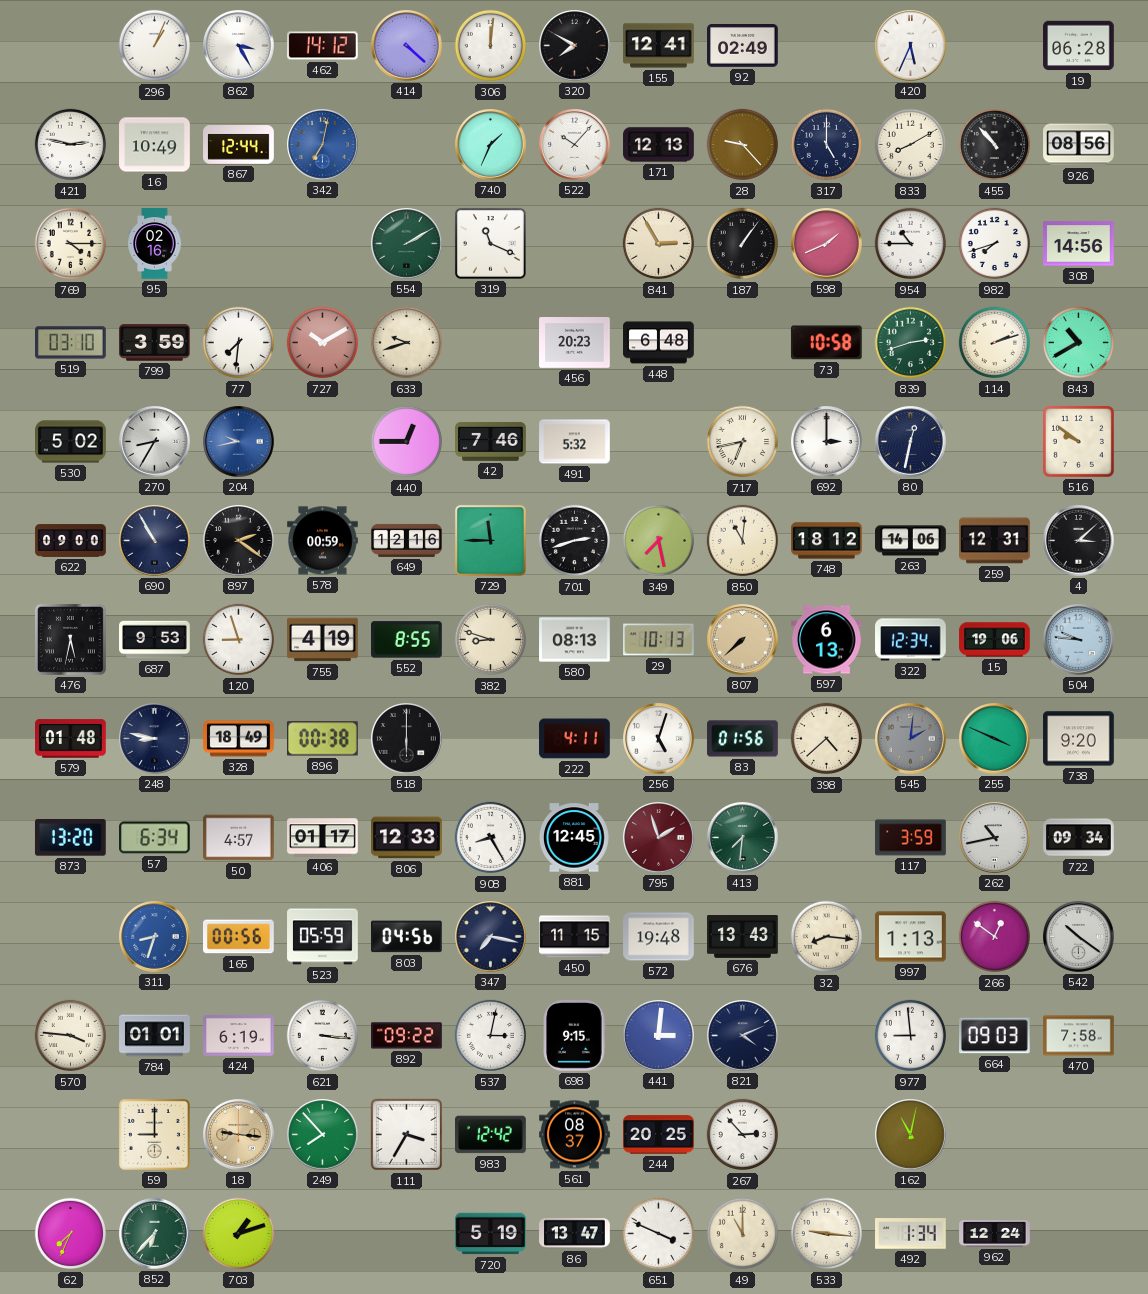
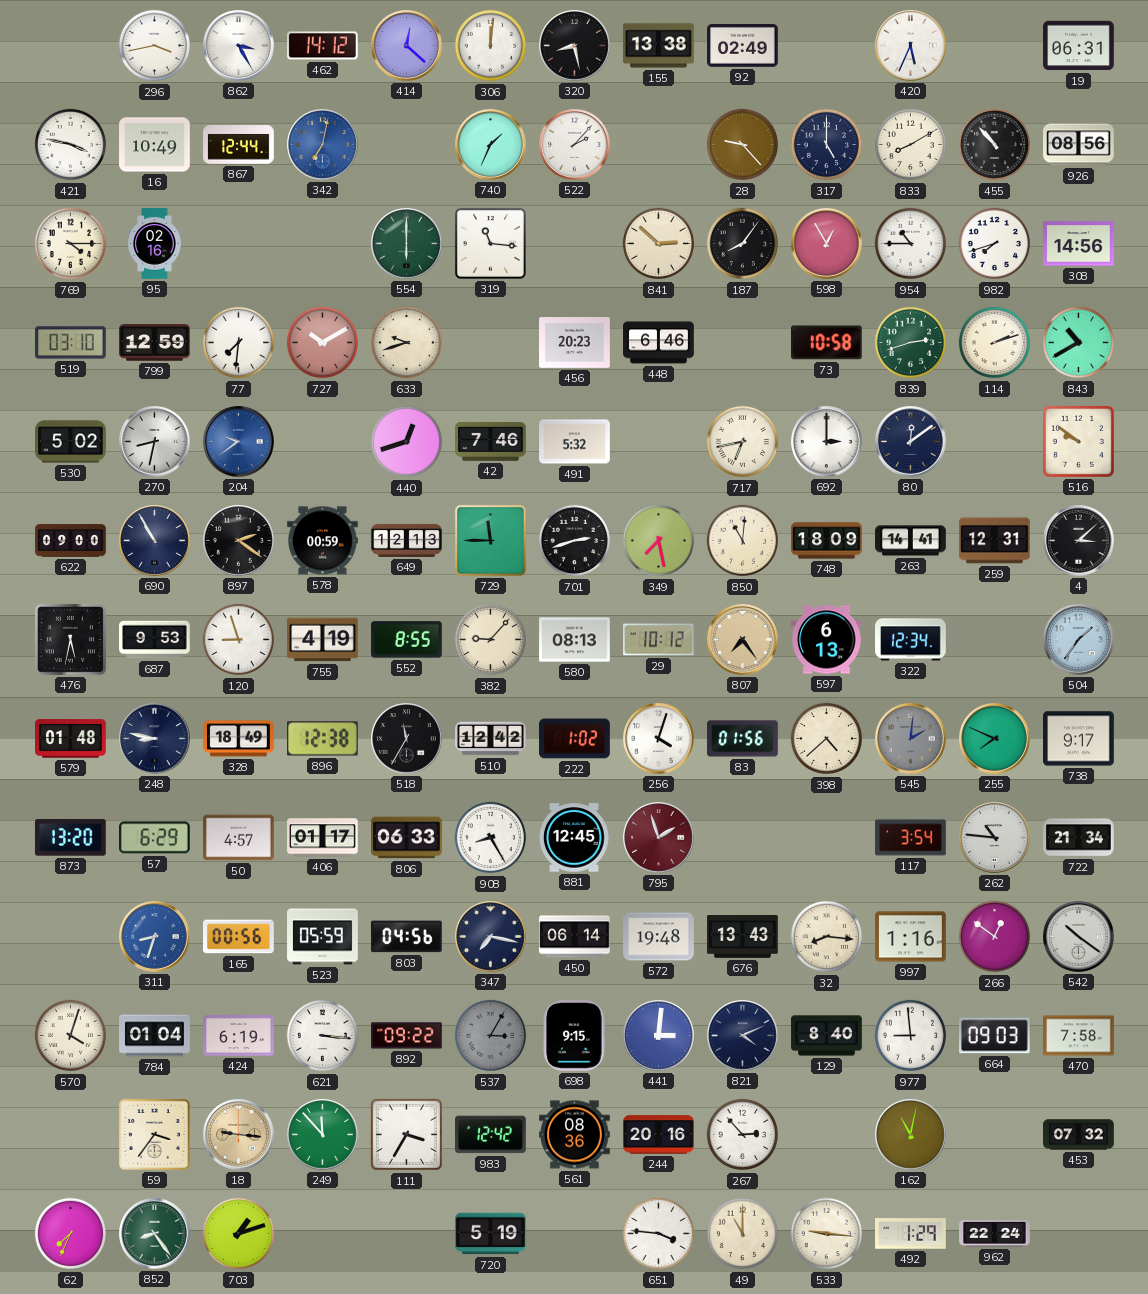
296: 1:04 -> 3:43 (155, 46)
414: 4:22 -> 12:22 (407, 46)
320: 7:50 -> 8:28 (575, 46)
155: 12:41 -> 13:38 (659, 46)
19: 06:28 -> 06:31 (1079, 46)
421: 2:47 -> 3:47 (71, 145)
522: 10:07 -> 2:07 (575, 145)
171: 12:13 -> none (659, 145)
554: 2:10 -> 6:00 (407, 244)
319: 11:19 -> 11:16 (490, 243)
841: 2:55 -> 2:52 (659, 244)
187: 1:06 -> 8:06 (743, 244)
598: 1:41 -> 12:55 (827, 244)
799: 3:59 -> 12:59 (155, 343)
448: 6:48 -> 6:46 (659, 343)
270: 8:35 -> 8:32 (155, 442)
204: 9:43 -> 9:39 (239, 442)
440: 12:45 -> 12:42 (407, 442)
80: 12:32 -> 12:09 (911, 442)
649: 12:16 -> 12:13 (407, 540)
748: 18:12 -> 18:09 (827, 541)
263: 14:06 -> 14:41 (911, 541)
382: 8:48 -> 9:07 (491, 640)
29: 10:13 -> 10:12 (659, 640)
807: 7:38 -> 7:24 (743, 640)
15: 19:06 -> none (995, 640)
504: 9:46 -> 1:36 (1079, 640)
896: 00:38 -> 12:38 (323, 739)
518: 6:00 -> 11:35 (407, 739)
510: none -> 12:42 (491, 739)
222: 4:11 -> 1:02 (575, 739)
256: 5:03 -> 4:03 (659, 739)
255: 3:49 -> 7:49 (995, 739)
738: 9:20 -> 9:17 (1079, 739)
57: 6:34 -> 6:29 (155, 838)
806: 12:33 -> 06:33 (407, 838)
413: 7:31 -> none (743, 838)
117: 3:59 -> 3:54 (911, 838)
262: 10:43 -> 10:46 (995, 838)
722: 09:34 -> 21:34 (1079, 838)
450: 11:15 -> 06:14 (575, 937)
997: 1:13 -> 1:16 (911, 937)
570: 3:46 -> 4:03 (71, 1036)
784: 01:01 -> 01:04 (155, 1036)
537: 3:02 -> 3:05 (491, 1036)
537 dial: white -> grey (491, 1036)
129: none -> 8:40 (827, 1036)
59: 9:00 -> 3:36 (154, 1134)
249: 7:53 -> 11:53 (323, 1135)
561: 08:37 -> 08:36 (575, 1135)
244: 20:25 -> 20:16 (659, 1135)
453: none -> 07:32 (1079, 1135)
852: 6:37 -> 8:24 (155, 1234)
86: 13:47 -> none (575, 1234)
651: 3:49 -> 3:46 (659, 1234)
492: 1:34 -> 1:29 (911, 1234)
962: 12:24 -> 22:24 (995, 1234)
